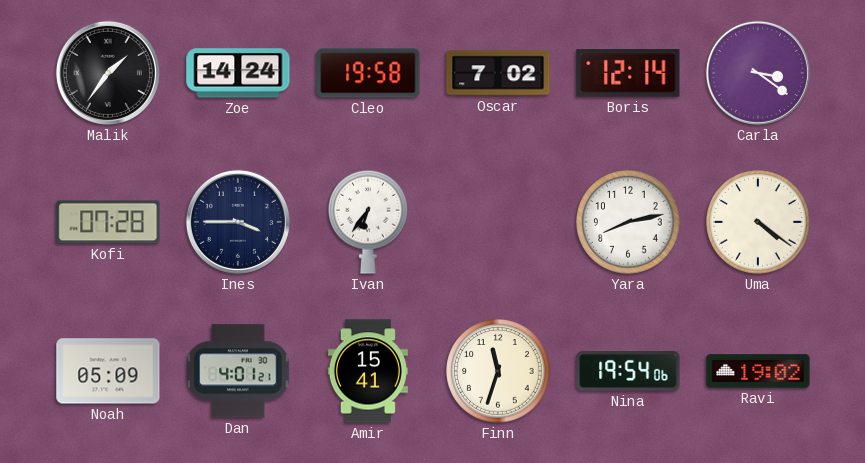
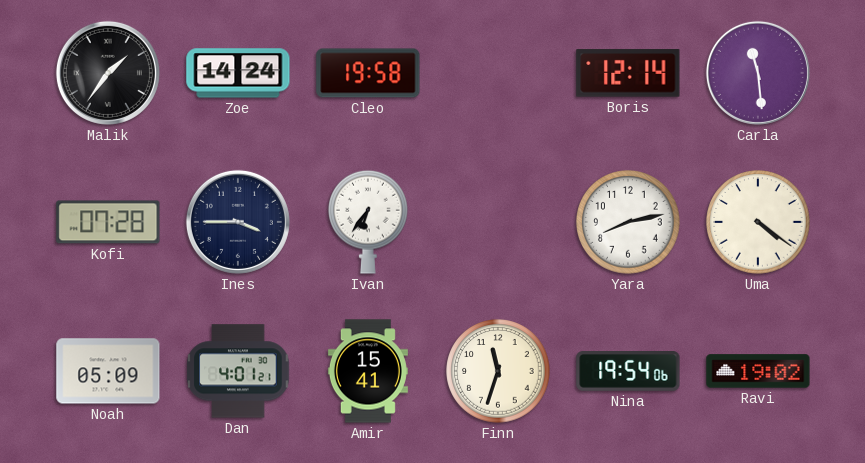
Oscar: 7:02 -> none (498, 73)
Carla: 3:21 -> 11:29 (758, 73)
